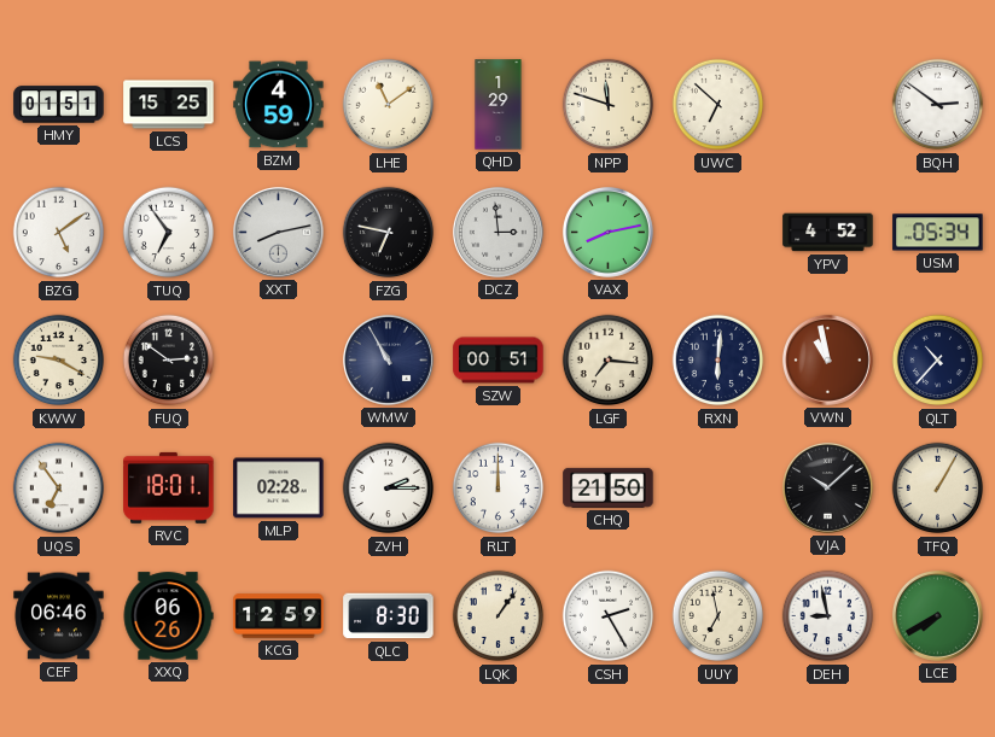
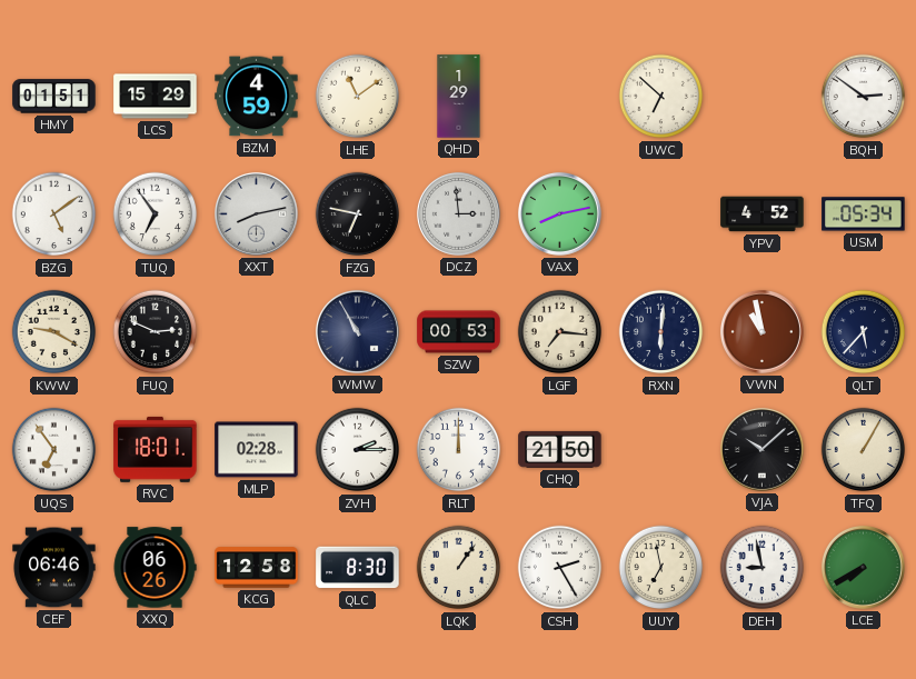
LCS: 15:25 -> 15:29 (156, 97)
NPP: 11:48 -> none (609, 105)
FUQ: 2:51 -> 2:49 (156, 332)
SZW: 00:51 -> 00:53 (459, 332)
QLT: 10:37 -> 5:37 (864, 332)
KCG: 12:59 -> 12:58 (257, 568)
